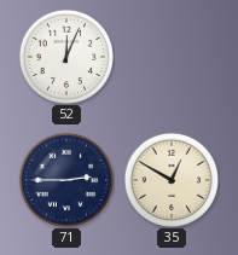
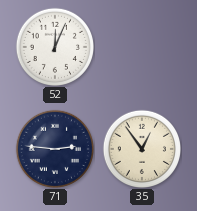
71: 2:45 -> 2:46 (54, 148)
35: 12:50 -> 12:54 (141, 148)
